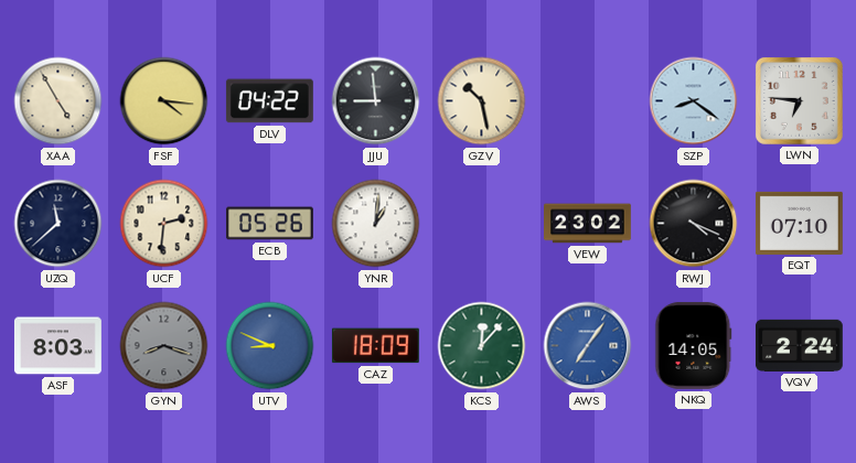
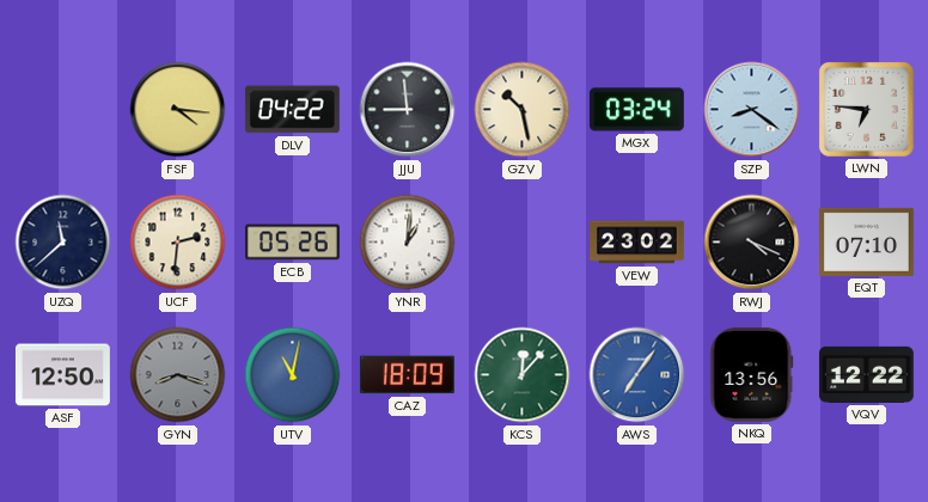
XAA: 4:55 -> none (58, 101)
MGX: none -> 03:24 (636, 110)
ASF: 8:03 -> 12:50 (62, 375)
UTV: 8:49 -> 11:02 (293, 375)
NKQ: 14:05 -> 13:56 (752, 374)
VQV: 2:24 -> 12:22 (866, 374)
